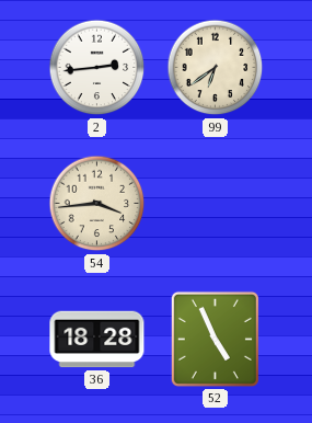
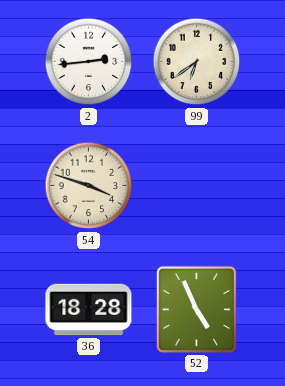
54: 3:44 -> 3:48 (89, 186)
